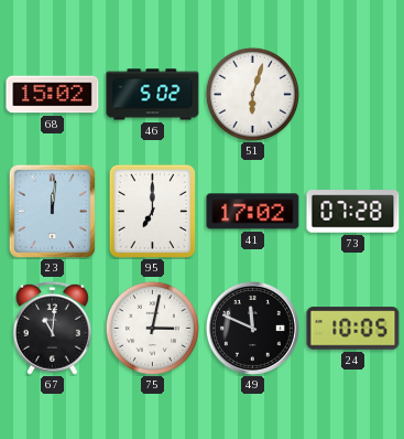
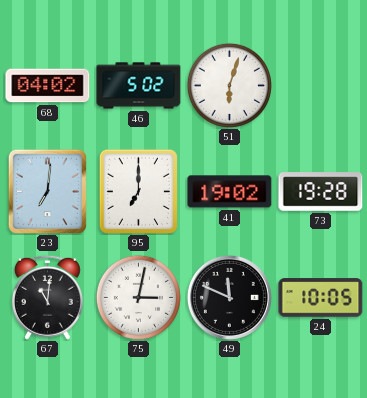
68: 15:02 -> 04:02 (48, 86)
23: 12:01 -> 7:01 (47, 191)
41: 17:02 -> 19:02 (230, 192)
73: 07:28 -> 19:28 (321, 192)
